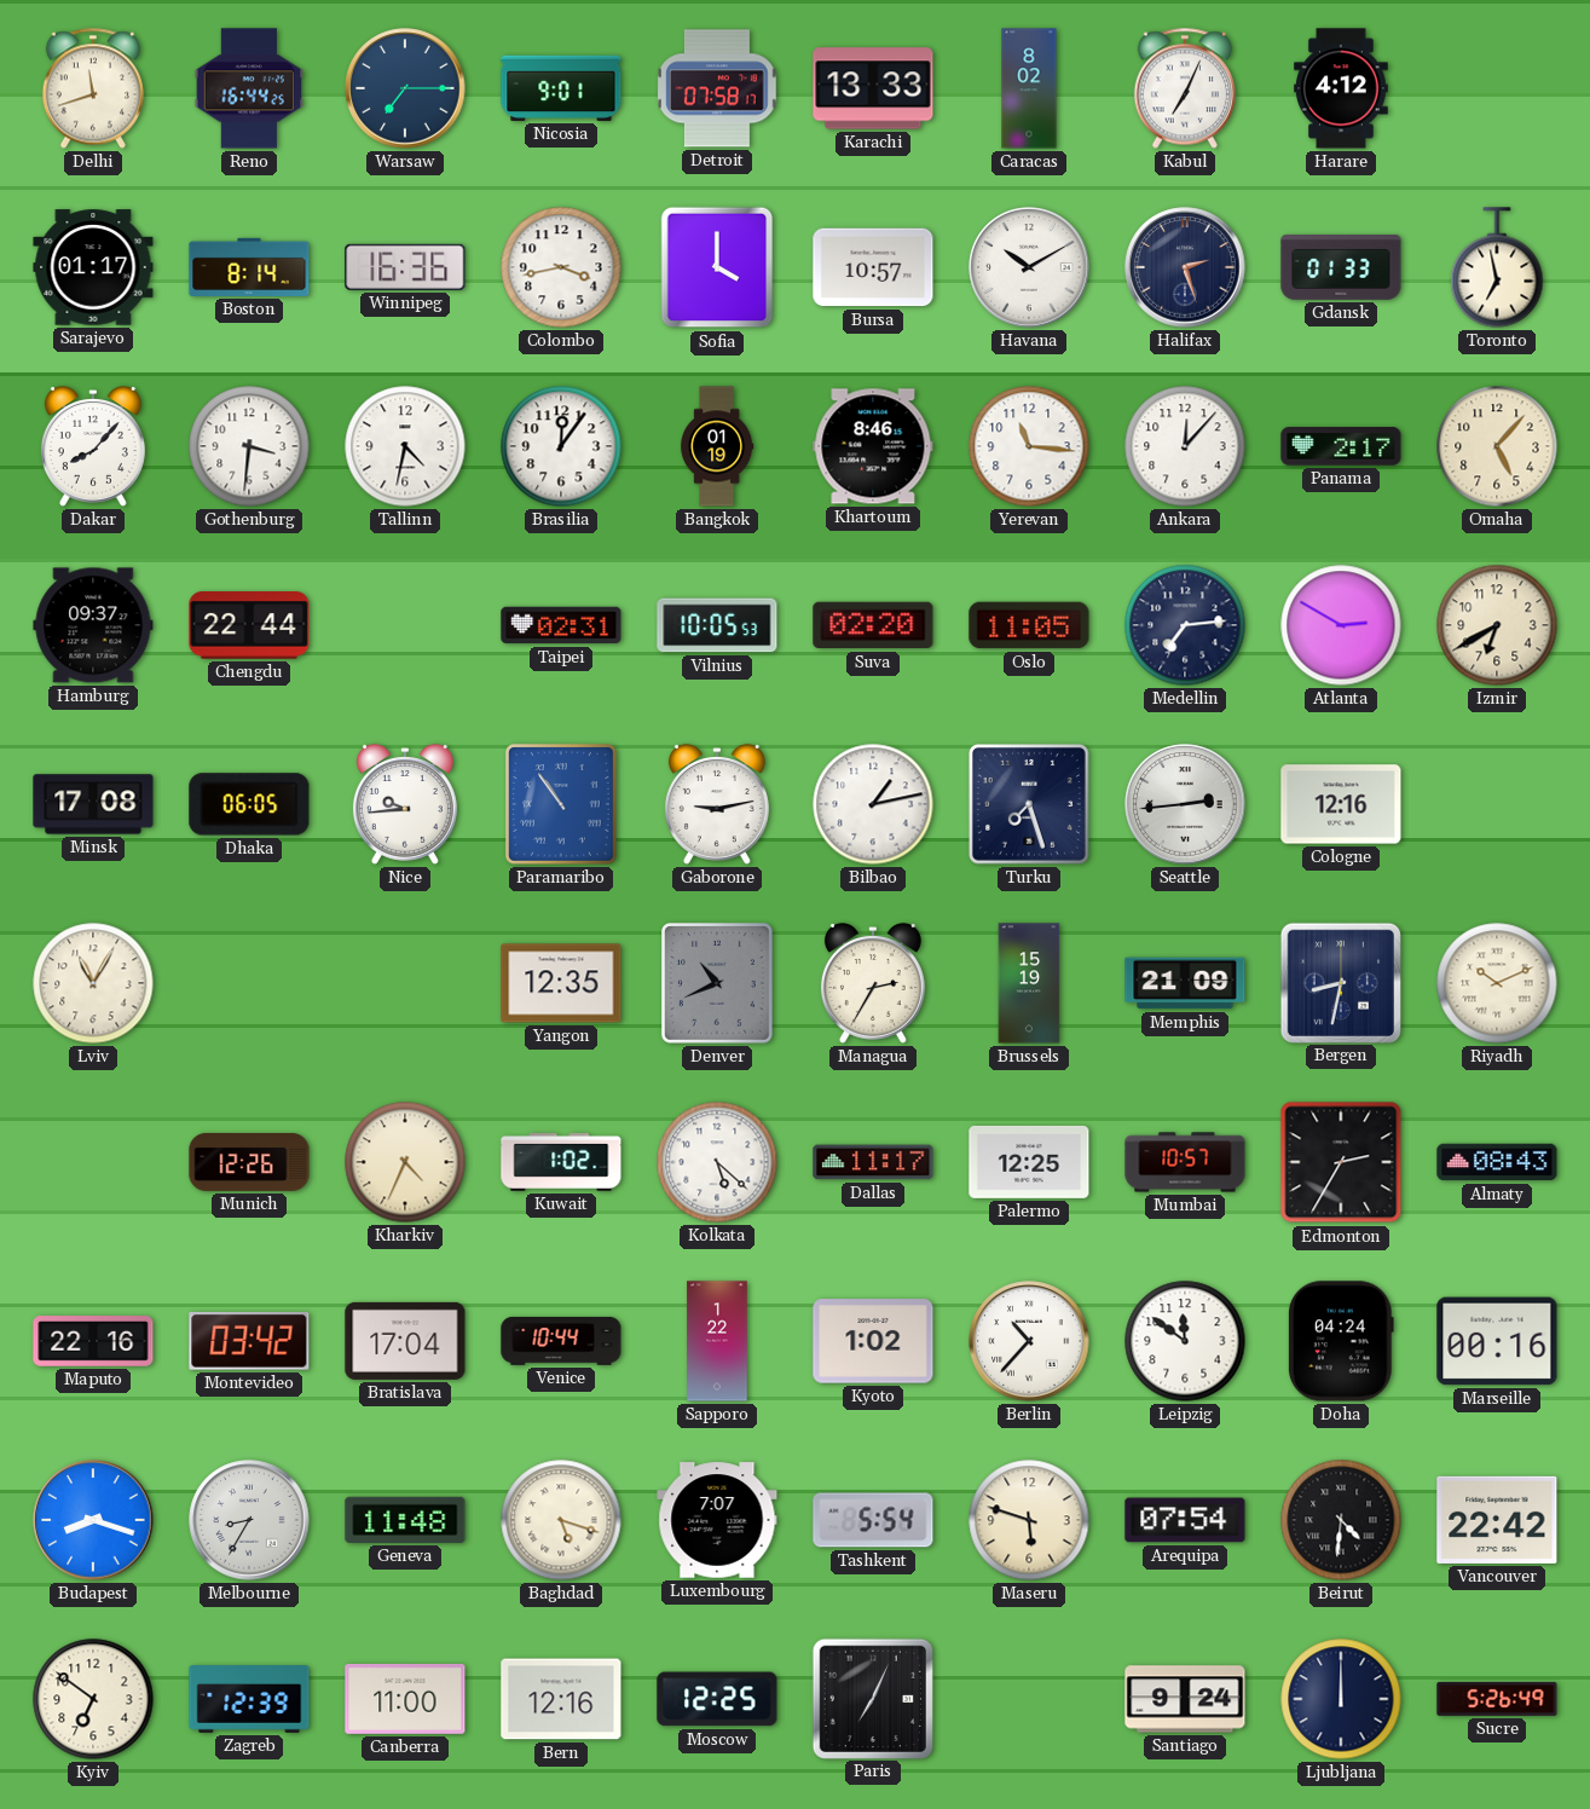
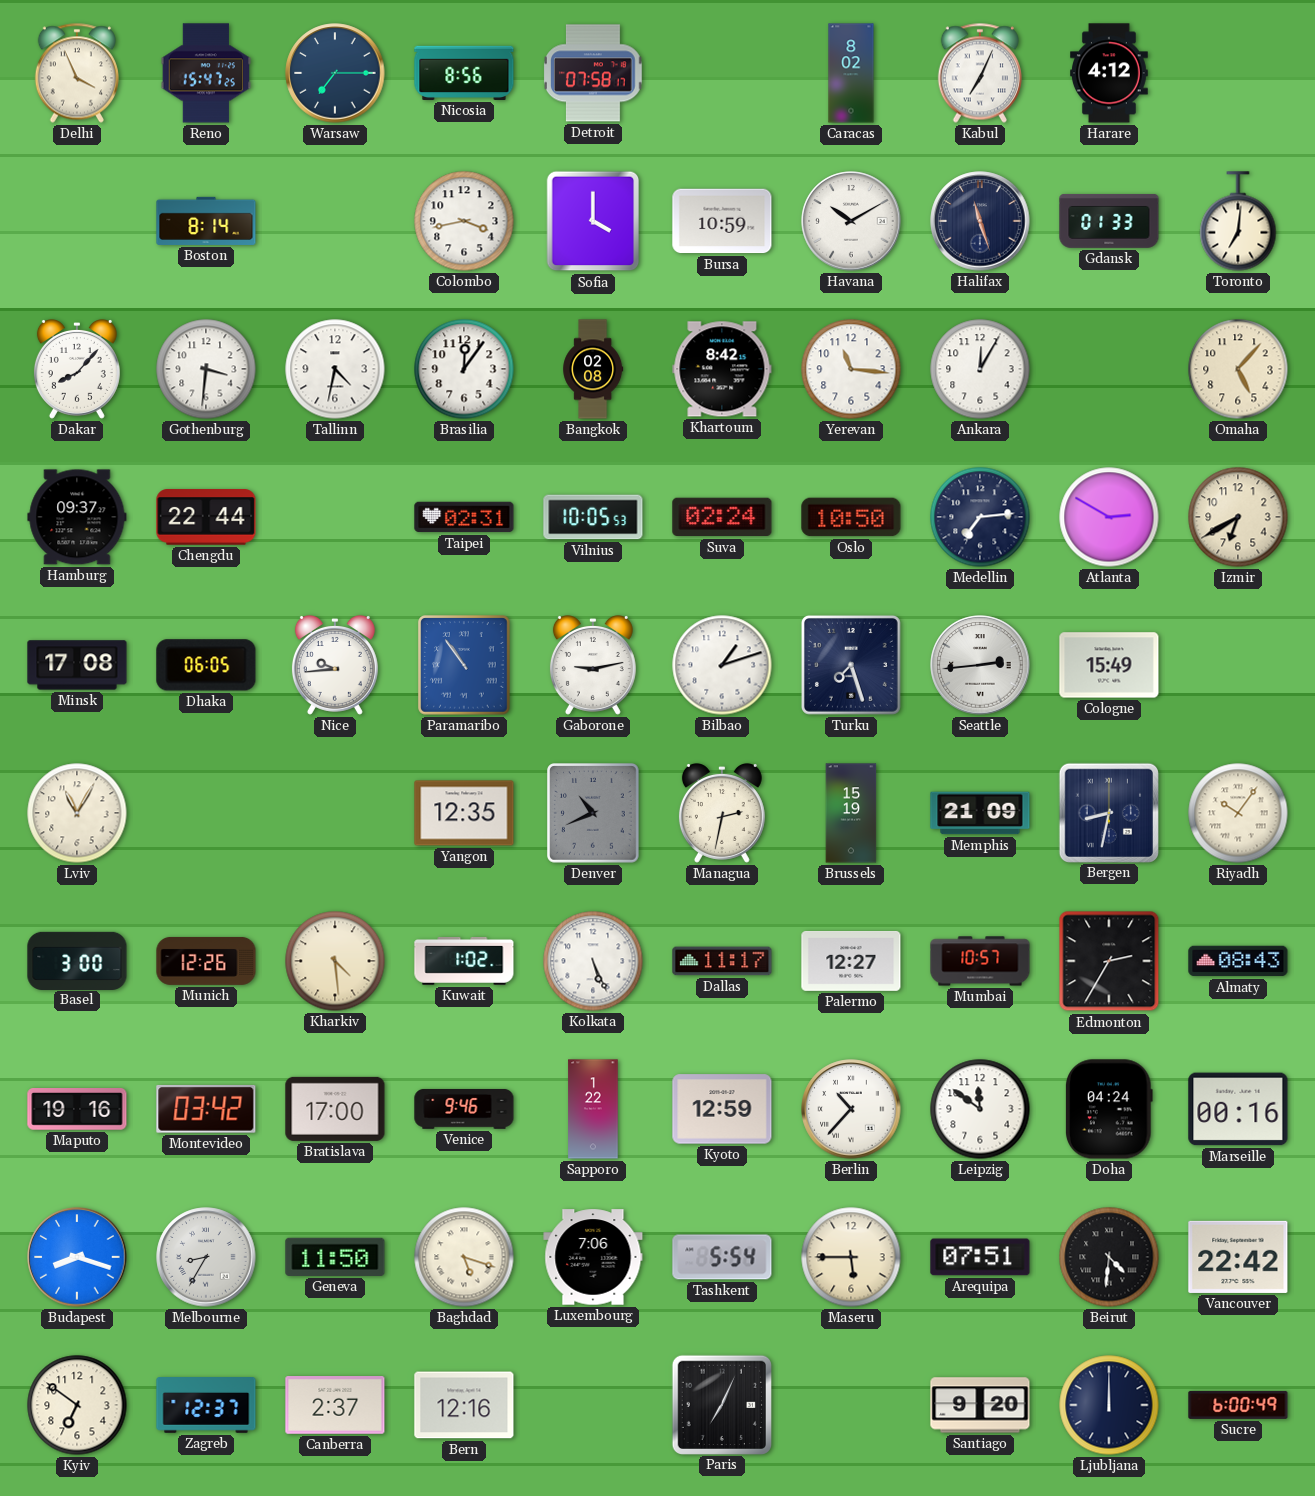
Delhi: 11:42 -> 3:56 (77, 73)
Reno: 16:44 -> 15:47 (206, 73)
Nicosia: 9:01 -> 8:56 (464, 73)
Karachi: 13:33 -> none (873, 88)
Sarajevo: 01:17 -> none (93, 267)
Winnipeg: 16:36 -> none (405, 267)
Bursa: 10:57 -> 10:59 (722, 221)
Halifax: 2:27 -> 11:27 (980, 221)
Toronto: 6:58 -> 7:01 (1238, 221)
Bangkok: 01:19 -> 02:08 (593, 369)
Khartoum: 8:46 -> 8:42 (722, 369)
Ankara: 12:07 -> 12:05 (980, 369)
Panama: 2:17 -> none (1341, 446)
Suva: 02:20 -> 02:24 (722, 517)
Oslo: 11:05 -> 10:50 (851, 517)
Bilbao: 1:13 -> 1:12 (722, 665)
Cologne: 12:16 -> 15:49 (1109, 665)
Managua: 2:35 -> 2:32 (722, 814)
Riyadh: 10:11 -> 10:06 (1238, 813)
Basel: none -> 3:00 (77, 960)
Kharkiv: 4:34 -> 4:29 (335, 961)
Kolkata: 5:22 -> 5:26 (593, 961)
Palermo: 12:25 -> 12:27 (851, 961)
Maputo: 22:16 -> 19:16 (77, 1110)
Bratislava: 17:04 -> 17:00 (335, 1109)
Venice: 10:44 -> 9:46 (464, 1109)
Kyoto: 1:02 -> 12:59 (722, 1109)
Geneva: 11:48 -> 11:50 (335, 1257)
Luxembourg: 7:07 -> 7:06 (593, 1257)
Maseru: 5:48 -> 5:45 (851, 1257)
Arequipa: 07:54 -> 07:51 (980, 1257)
Zagreb: 12:39 -> 12:37 (206, 1405)
Canberra: 11:00 -> 2:37 (335, 1406)
Moscow: 12:25 -> none (717, 1699)
Santiago: 9:24 -> 9:20 (980, 1405)
Sucre: 5:26 -> 6:00 (1238, 1405)
